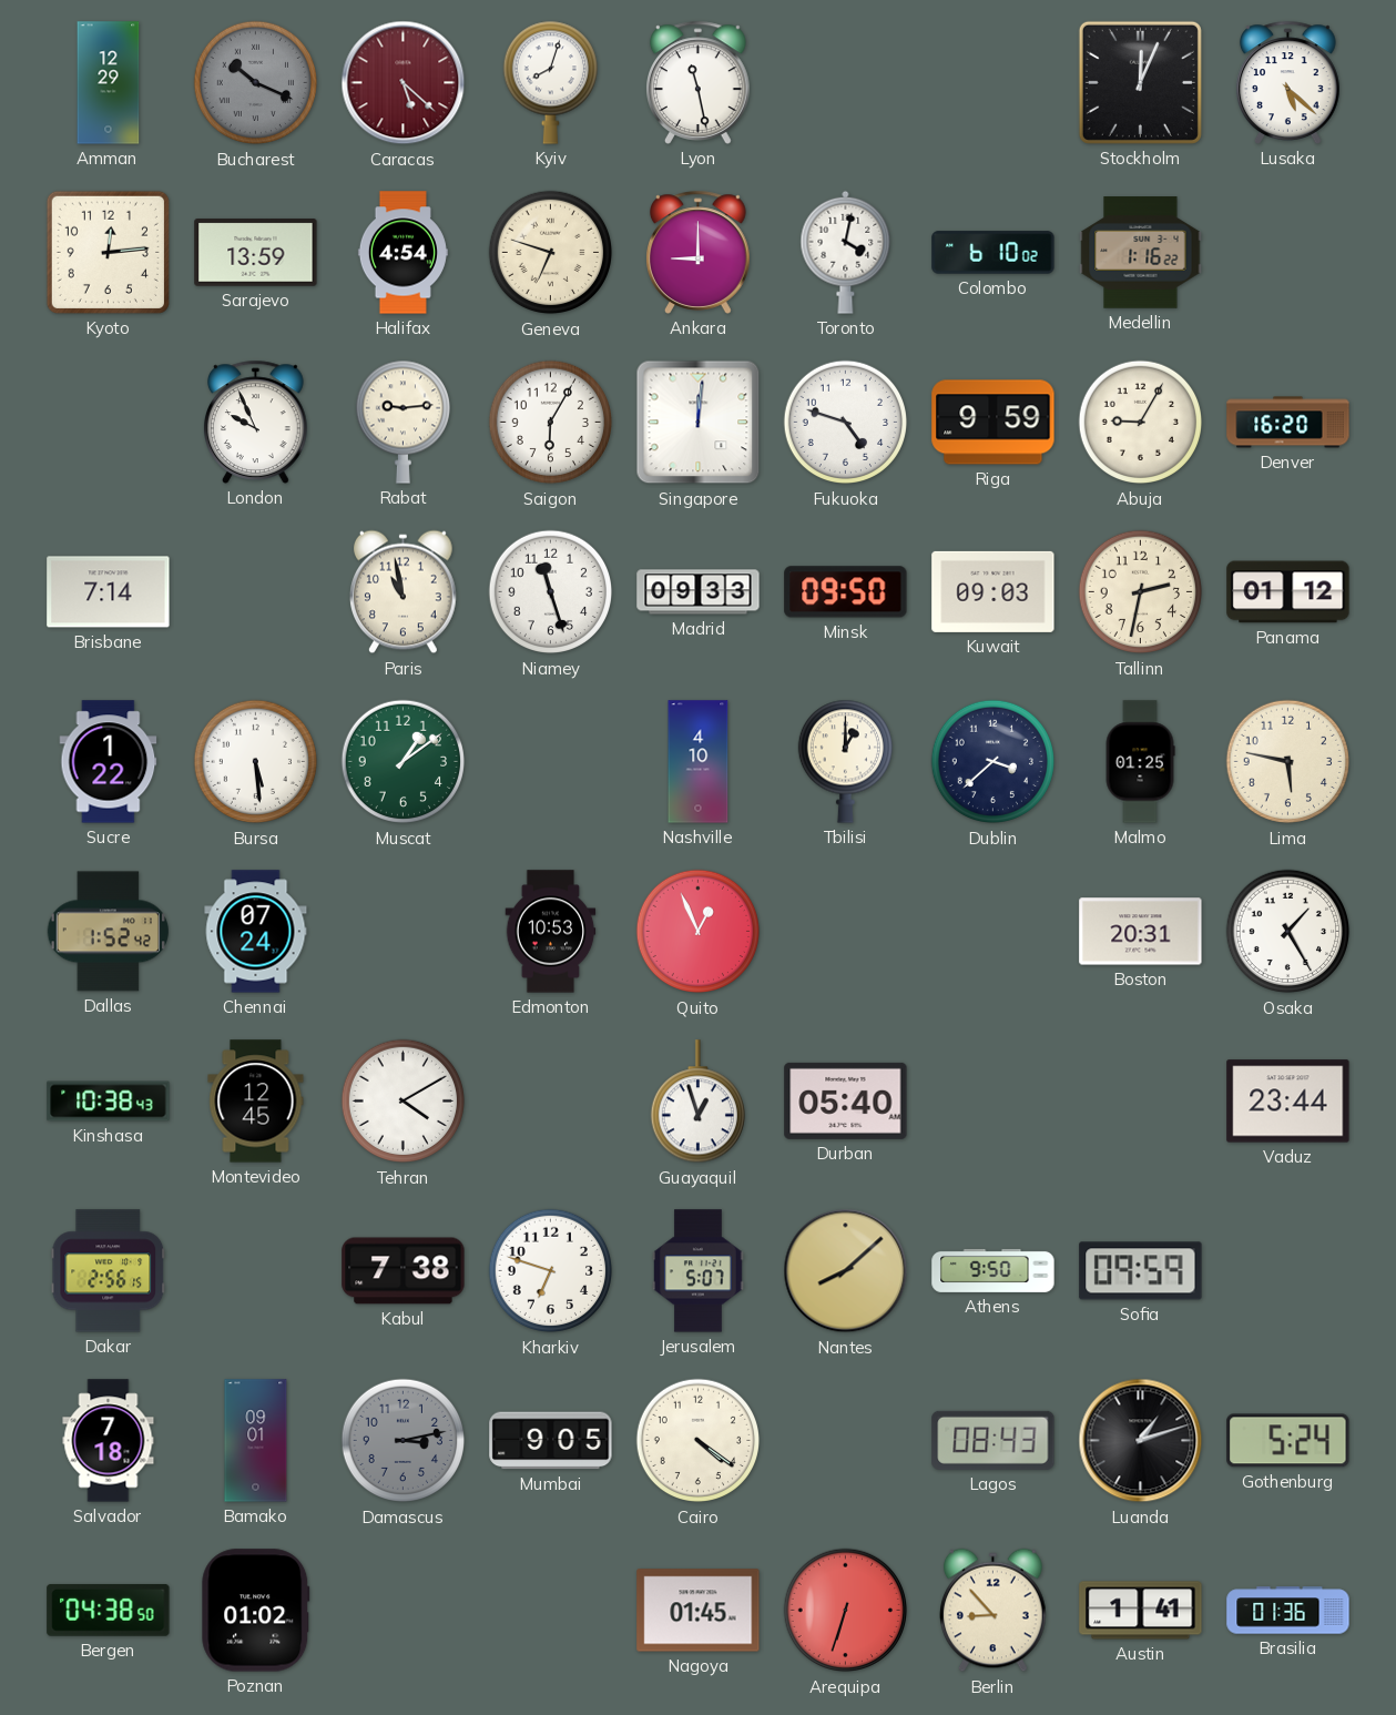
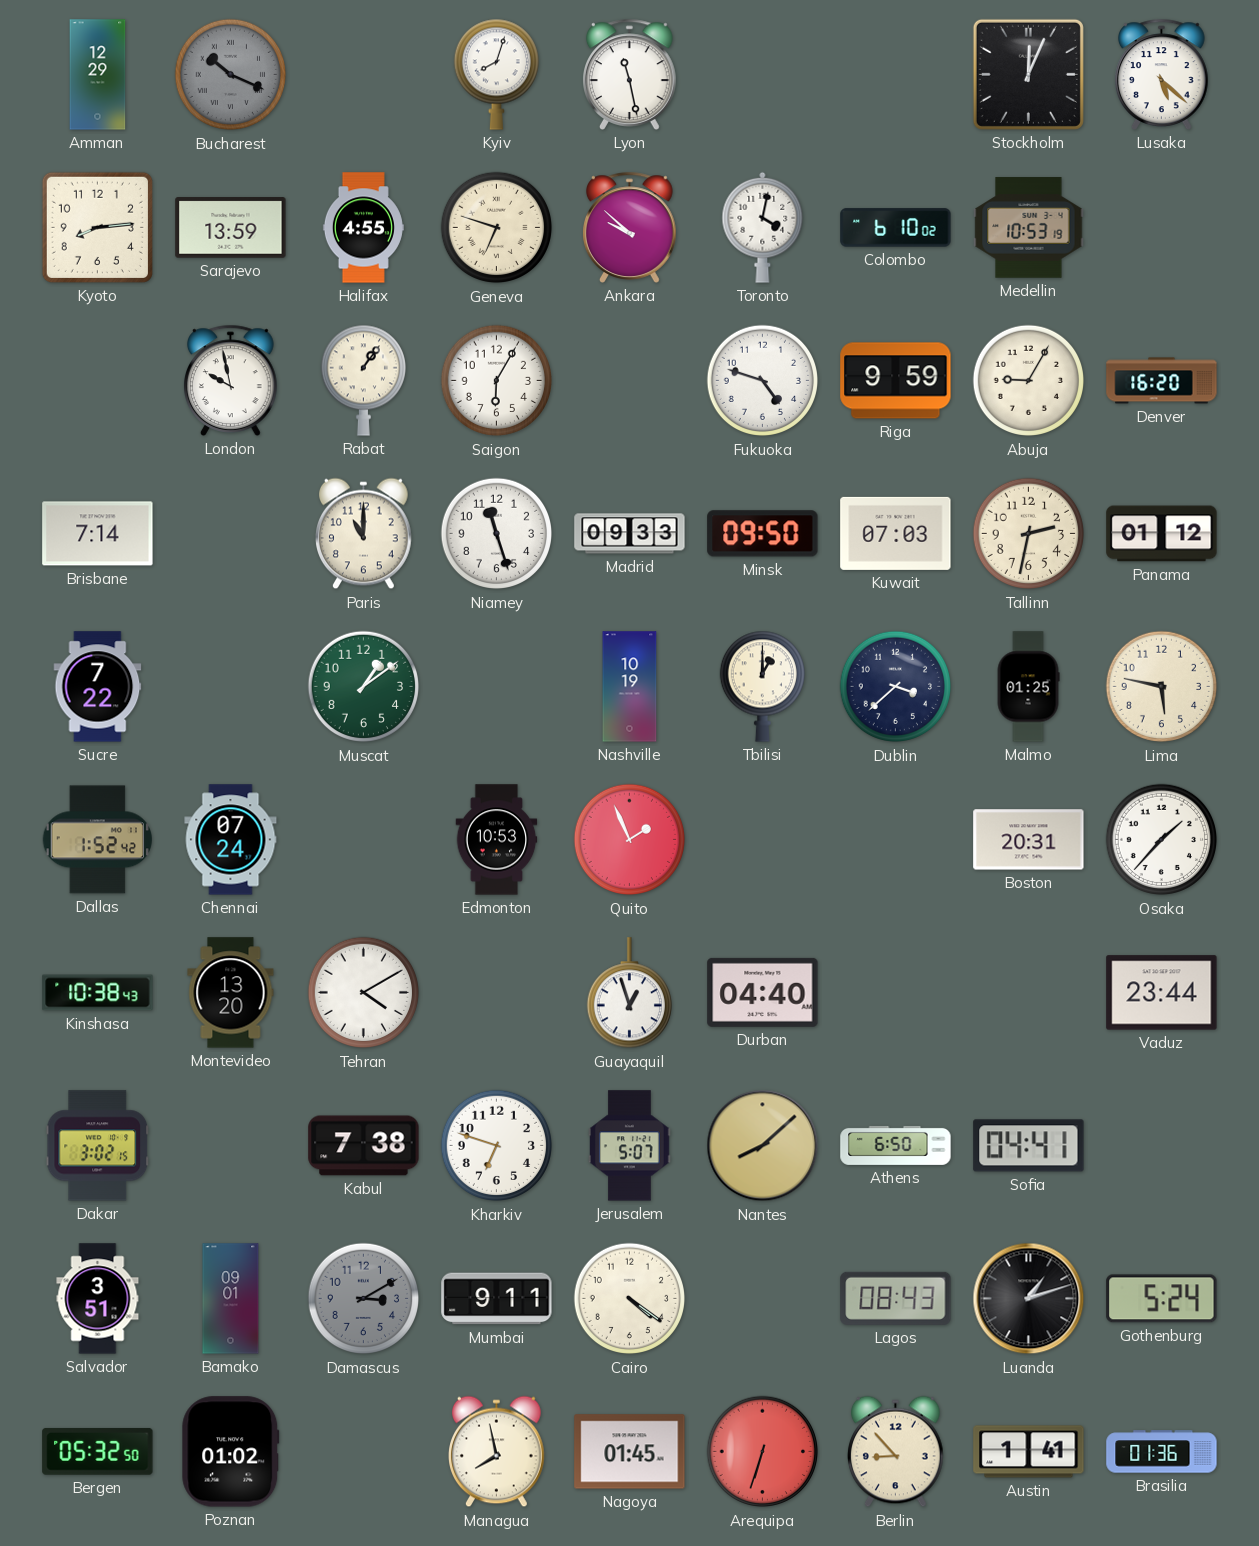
Caracas: 5:22 -> none (404, 83)
Kyoto: 12:14 -> 8:14 (97, 227)
Halifax: 4:54 -> 4:55 (363, 228)
Ankara: 9:00 -> 9:52 (630, 227)
Medellin: 1:16 -> 10:53 (1029, 228)
London: 9:56 -> 9:58 (231, 380)
Rabat: 9:14 -> 1:06 (363, 380)
Singapore: 12:01 -> none (699, 423)
Paris: 10:58 -> 11:00 (364, 534)
Kuwait: 09:03 -> 07:03 (896, 533)
Sucre: 1:22 -> 7:22 (98, 687)
Bursa: 5:29 -> none (256, 762)
Nashville: 4:10 -> 10:19 (630, 687)
Quito: 12:56 -> 1:56 (630, 840)
Osaka: 1:25 -> 1:37 (1162, 840)
Montevideo: 12:45 -> 13:20 (231, 993)
Durban: 05:40 -> 04:40 (763, 992)
Dakar: 2:56 -> 3:02 (98, 1146)
Athens: 9:50 -> 6:50 (896, 1145)
Sofia: 09:59 -> 04:41 (1029, 1146)
Salvador: 7:18 -> 3:51 (98, 1299)
Damascus: 3:13 -> 3:10 (364, 1299)
Mumbai: 9:05 -> 9:11 (497, 1299)
Bergen: 04:38 -> 05:32 (98, 1451)
Managua: none -> 7:58 (497, 1452)
